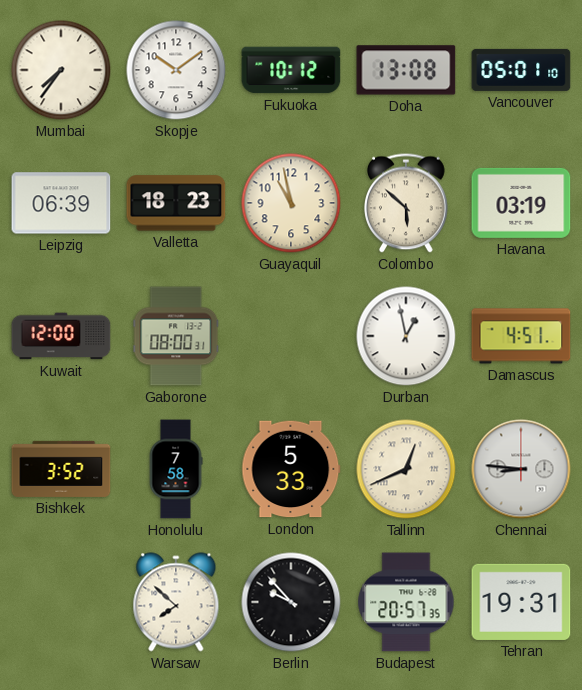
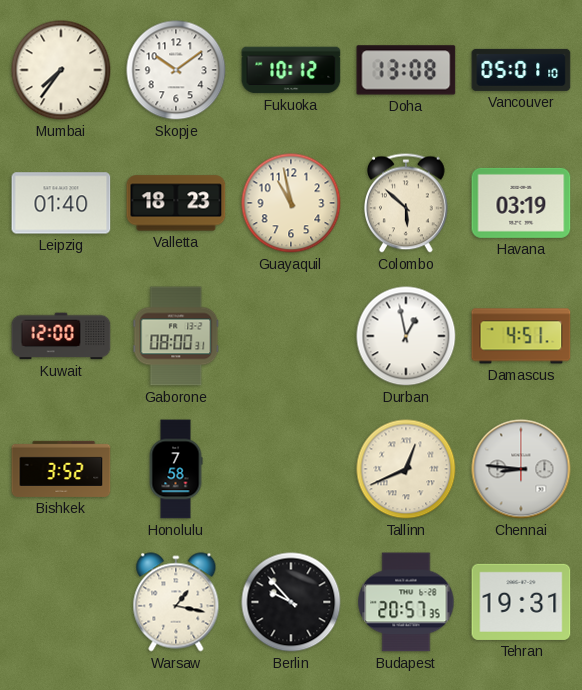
Leipzig: 06:39 -> 01:40 (61, 203)
London: 5:33 -> none (291, 469)
Warsaw: 7:52 -> 1:17 (176, 602)
